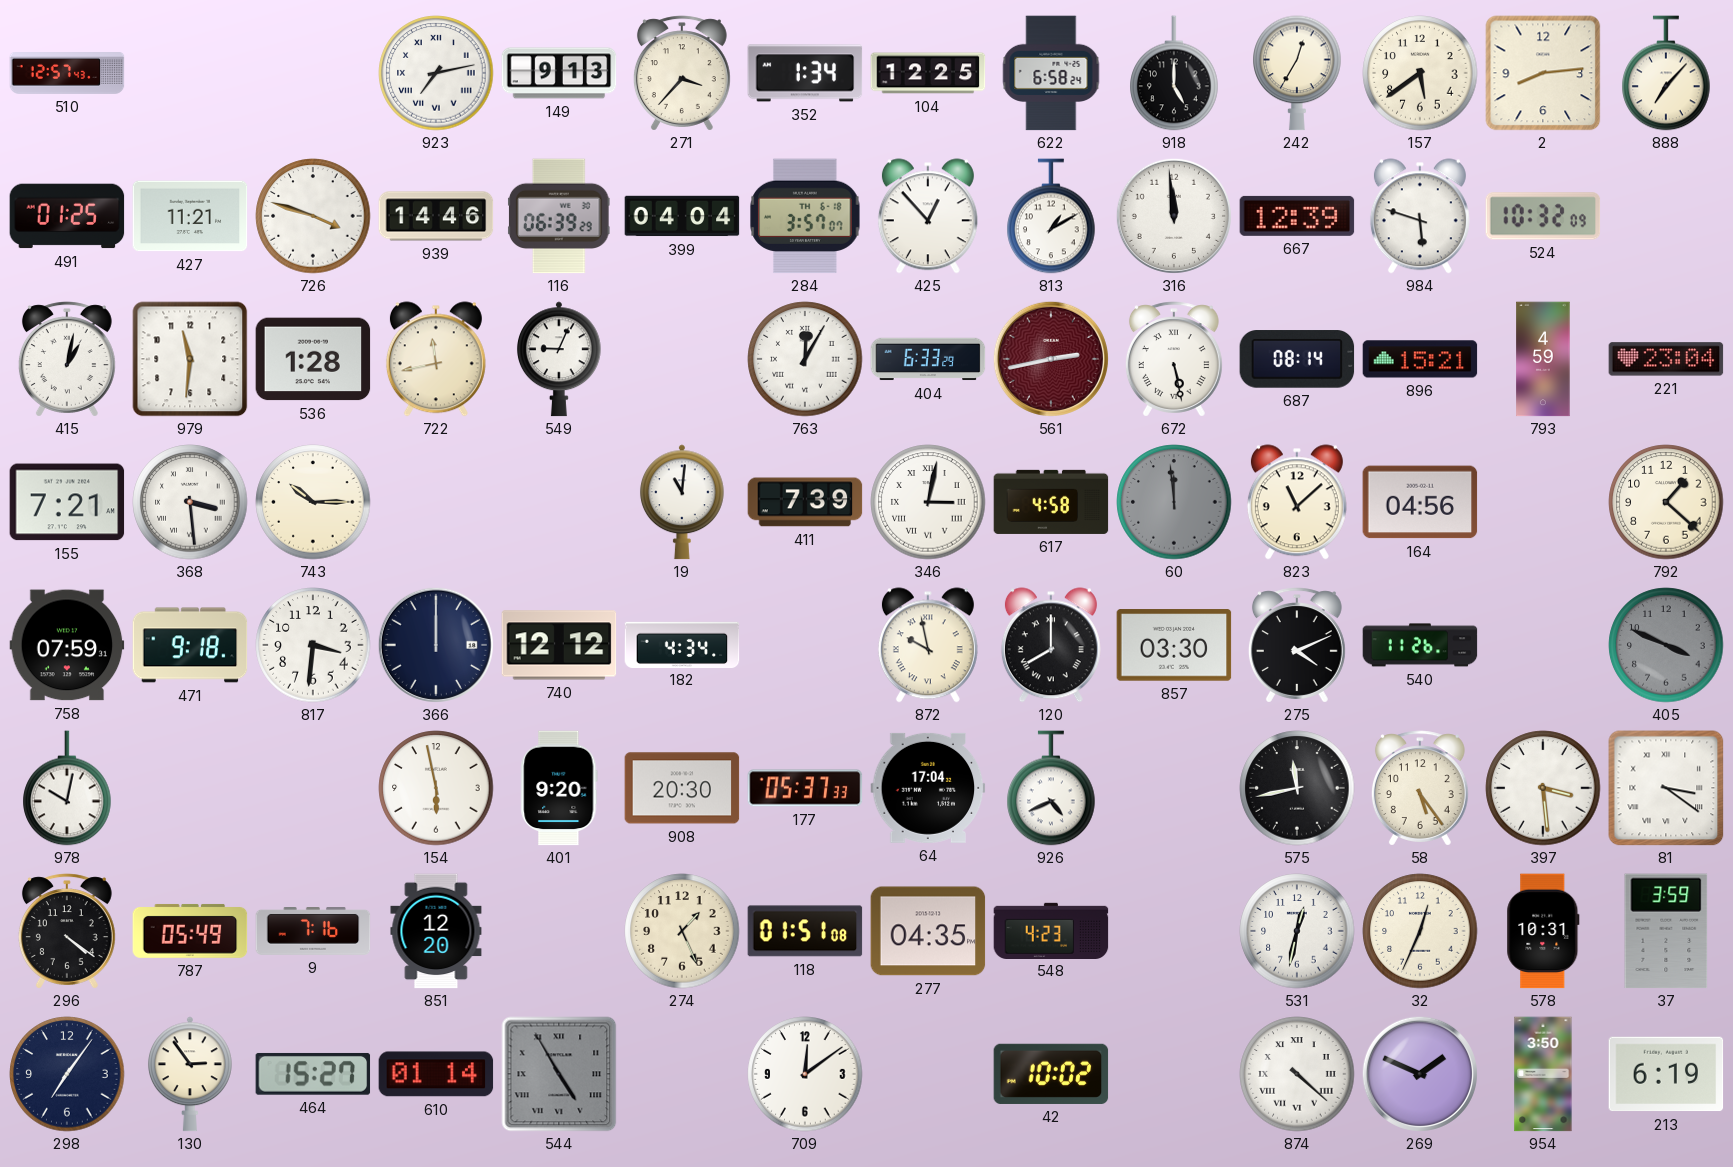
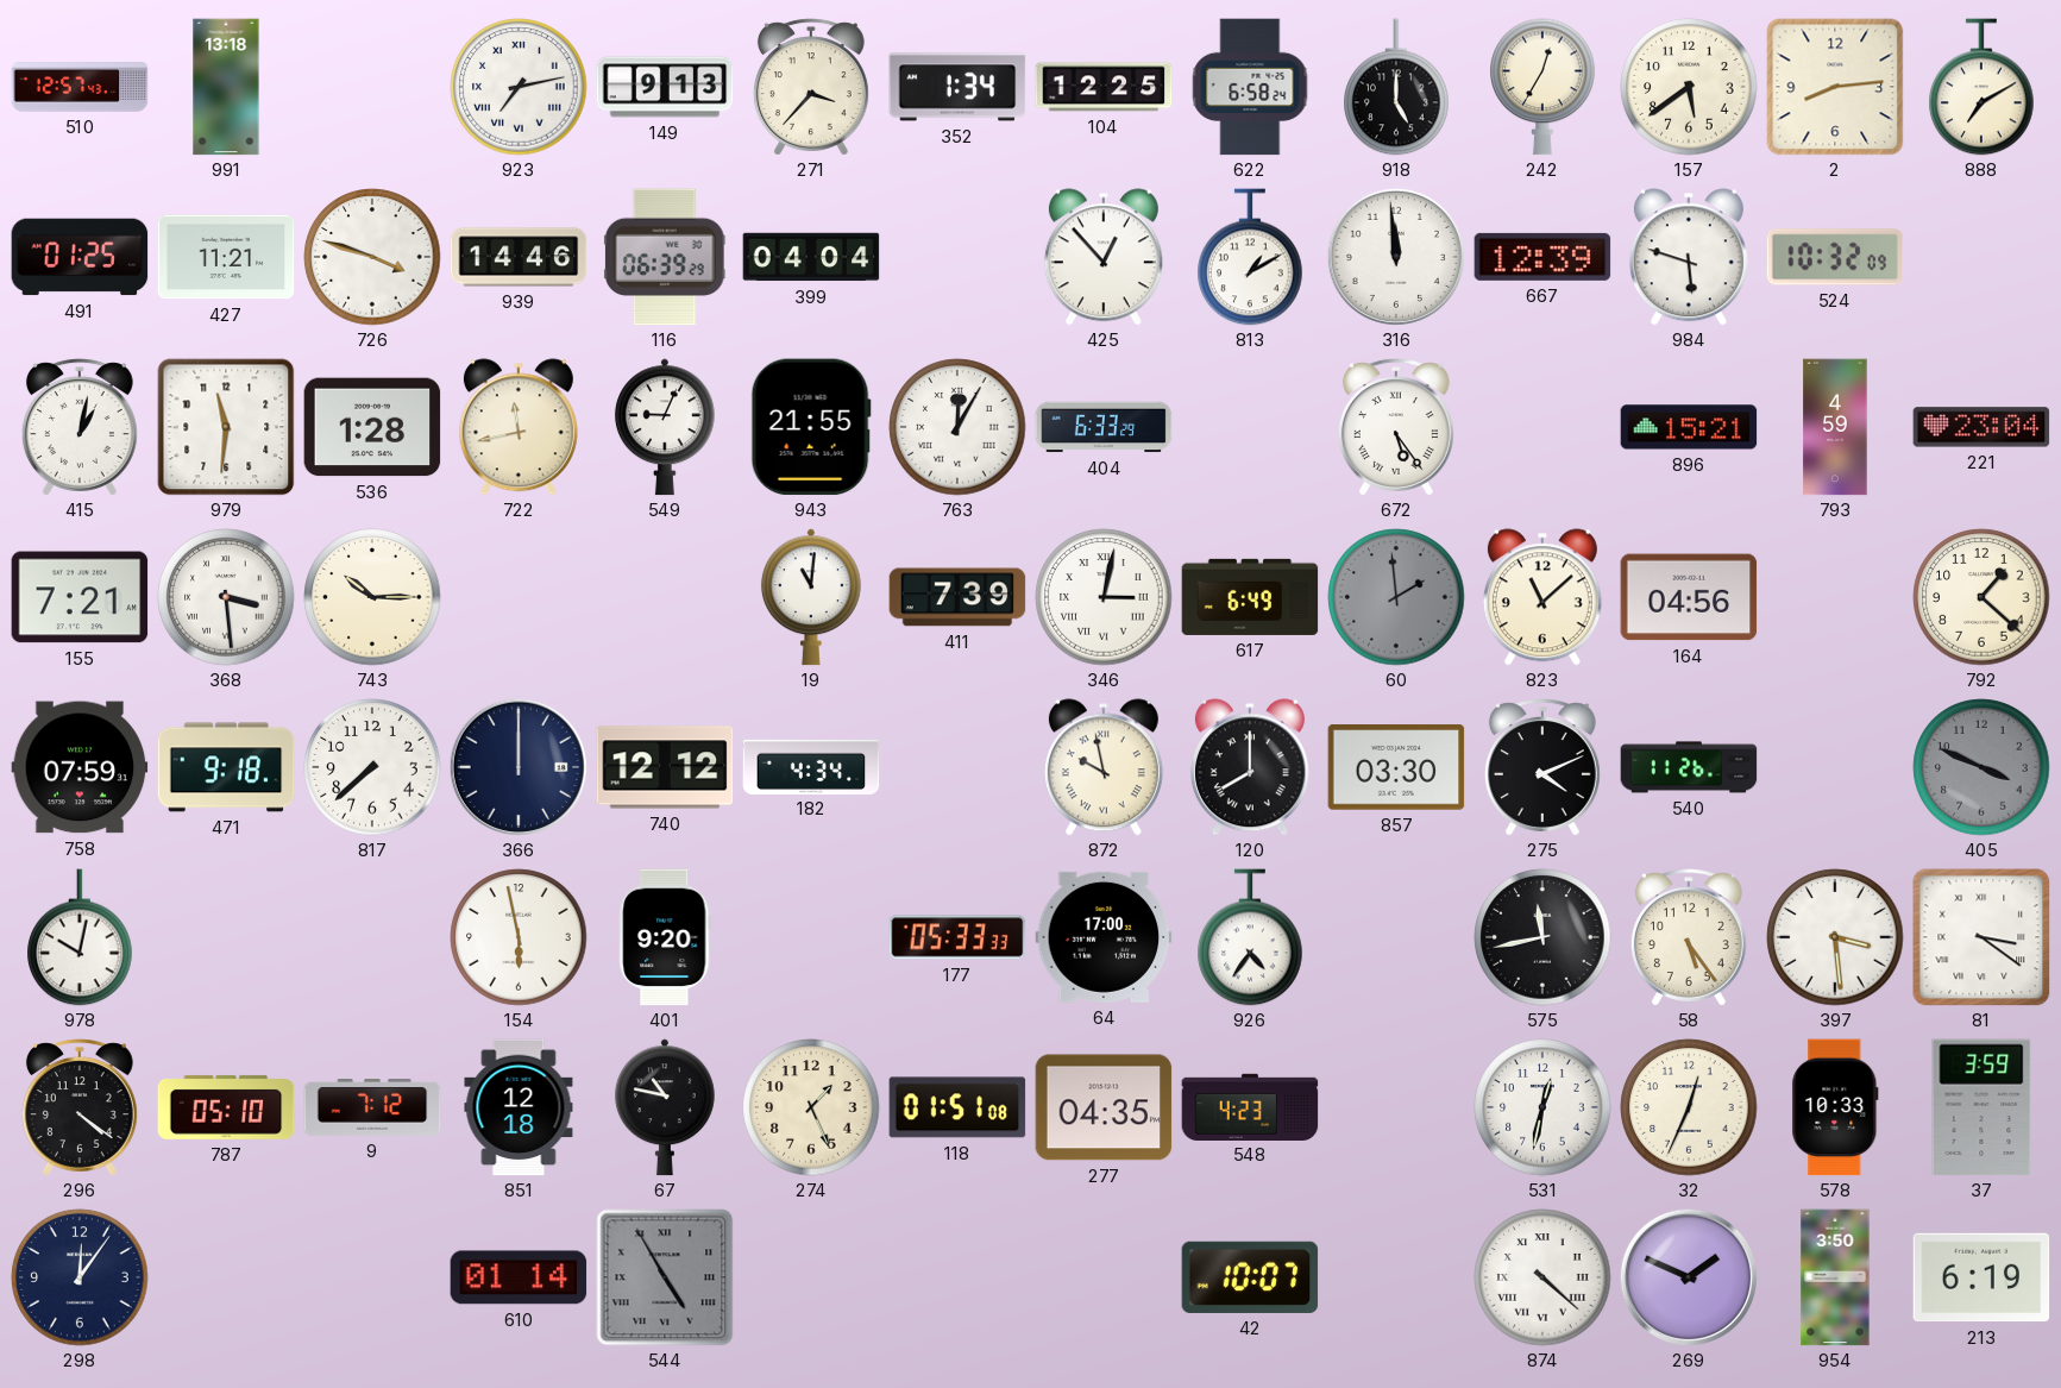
991: none -> 13:18 (226, 87)
888: 7:07 -> 7:10 (1981, 87)
284: 3:57 -> none (805, 216)
943: none -> 21:55 (811, 427)
561: 2:43 -> none (1051, 359)
672: 5:28 -> 5:24 (1396, 427)
687: 08:14 -> none (1297, 359)
617: 4:58 -> 6:49 (1250, 597)
60: 11:59 -> 1:59 (1396, 597)
817: 3:31 -> 7:38 (372, 767)
908: 20:30 -> none (682, 788)
177: 05:37 -> 05:33 (957, 937)
64: 17:04 -> 17:00 (1104, 937)
926: 4:41 -> 4:36 (1250, 937)
787: 05:49 -> 05:10 (226, 1107)
9: 7:16 -> 7:12 (372, 1108)
851: 12:20 -> 12:18 (519, 1107)
67: none -> 10:47 (665, 1107)
578: 10:31 -> 10:33 (1835, 1107)
298: 7:06 -> 12:06 (80, 1277)
130: 2:54 -> none (190, 1074)
464: 15:27 -> none (313, 1074)
709: 12:09 -> none (805, 1074)
42: 10:02 -> 10:07 (1250, 1277)
